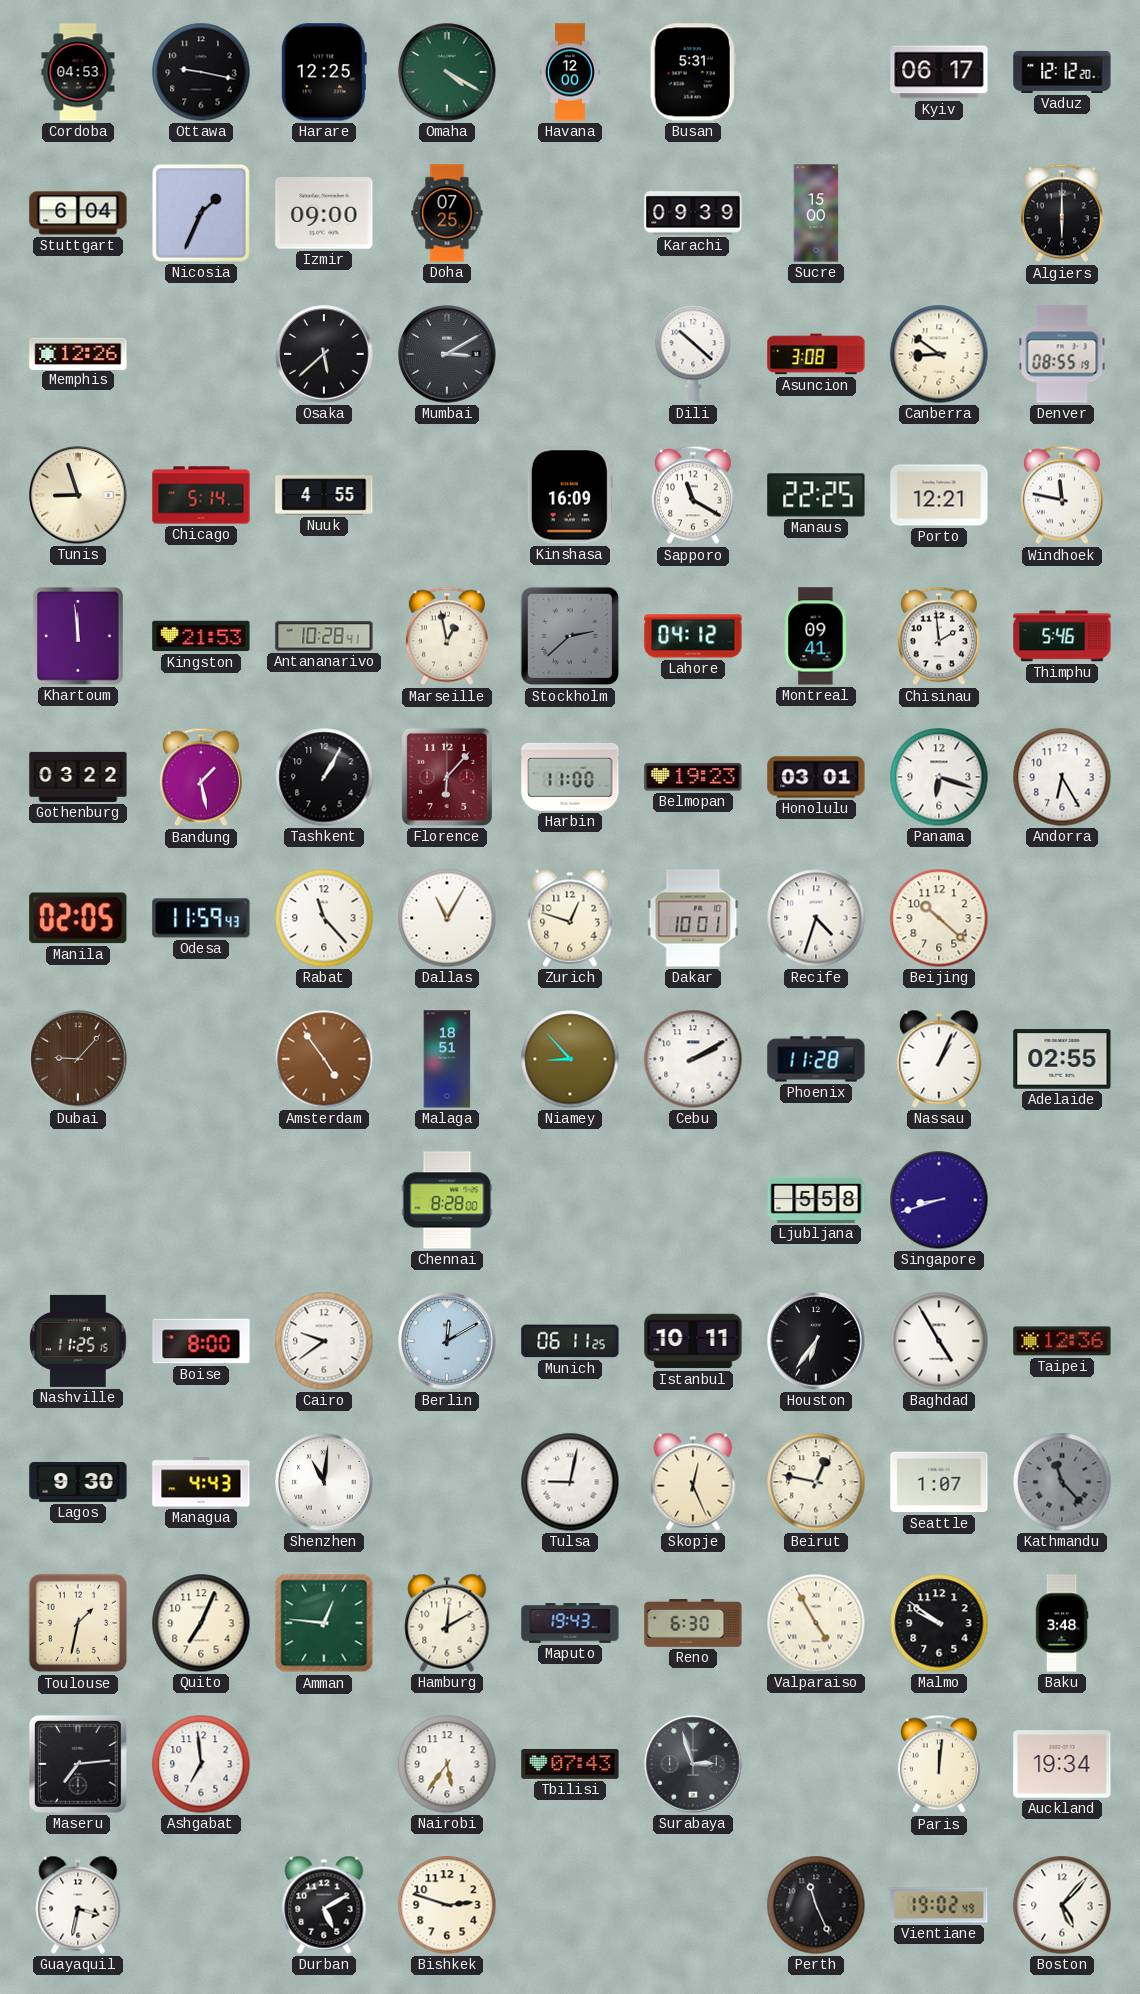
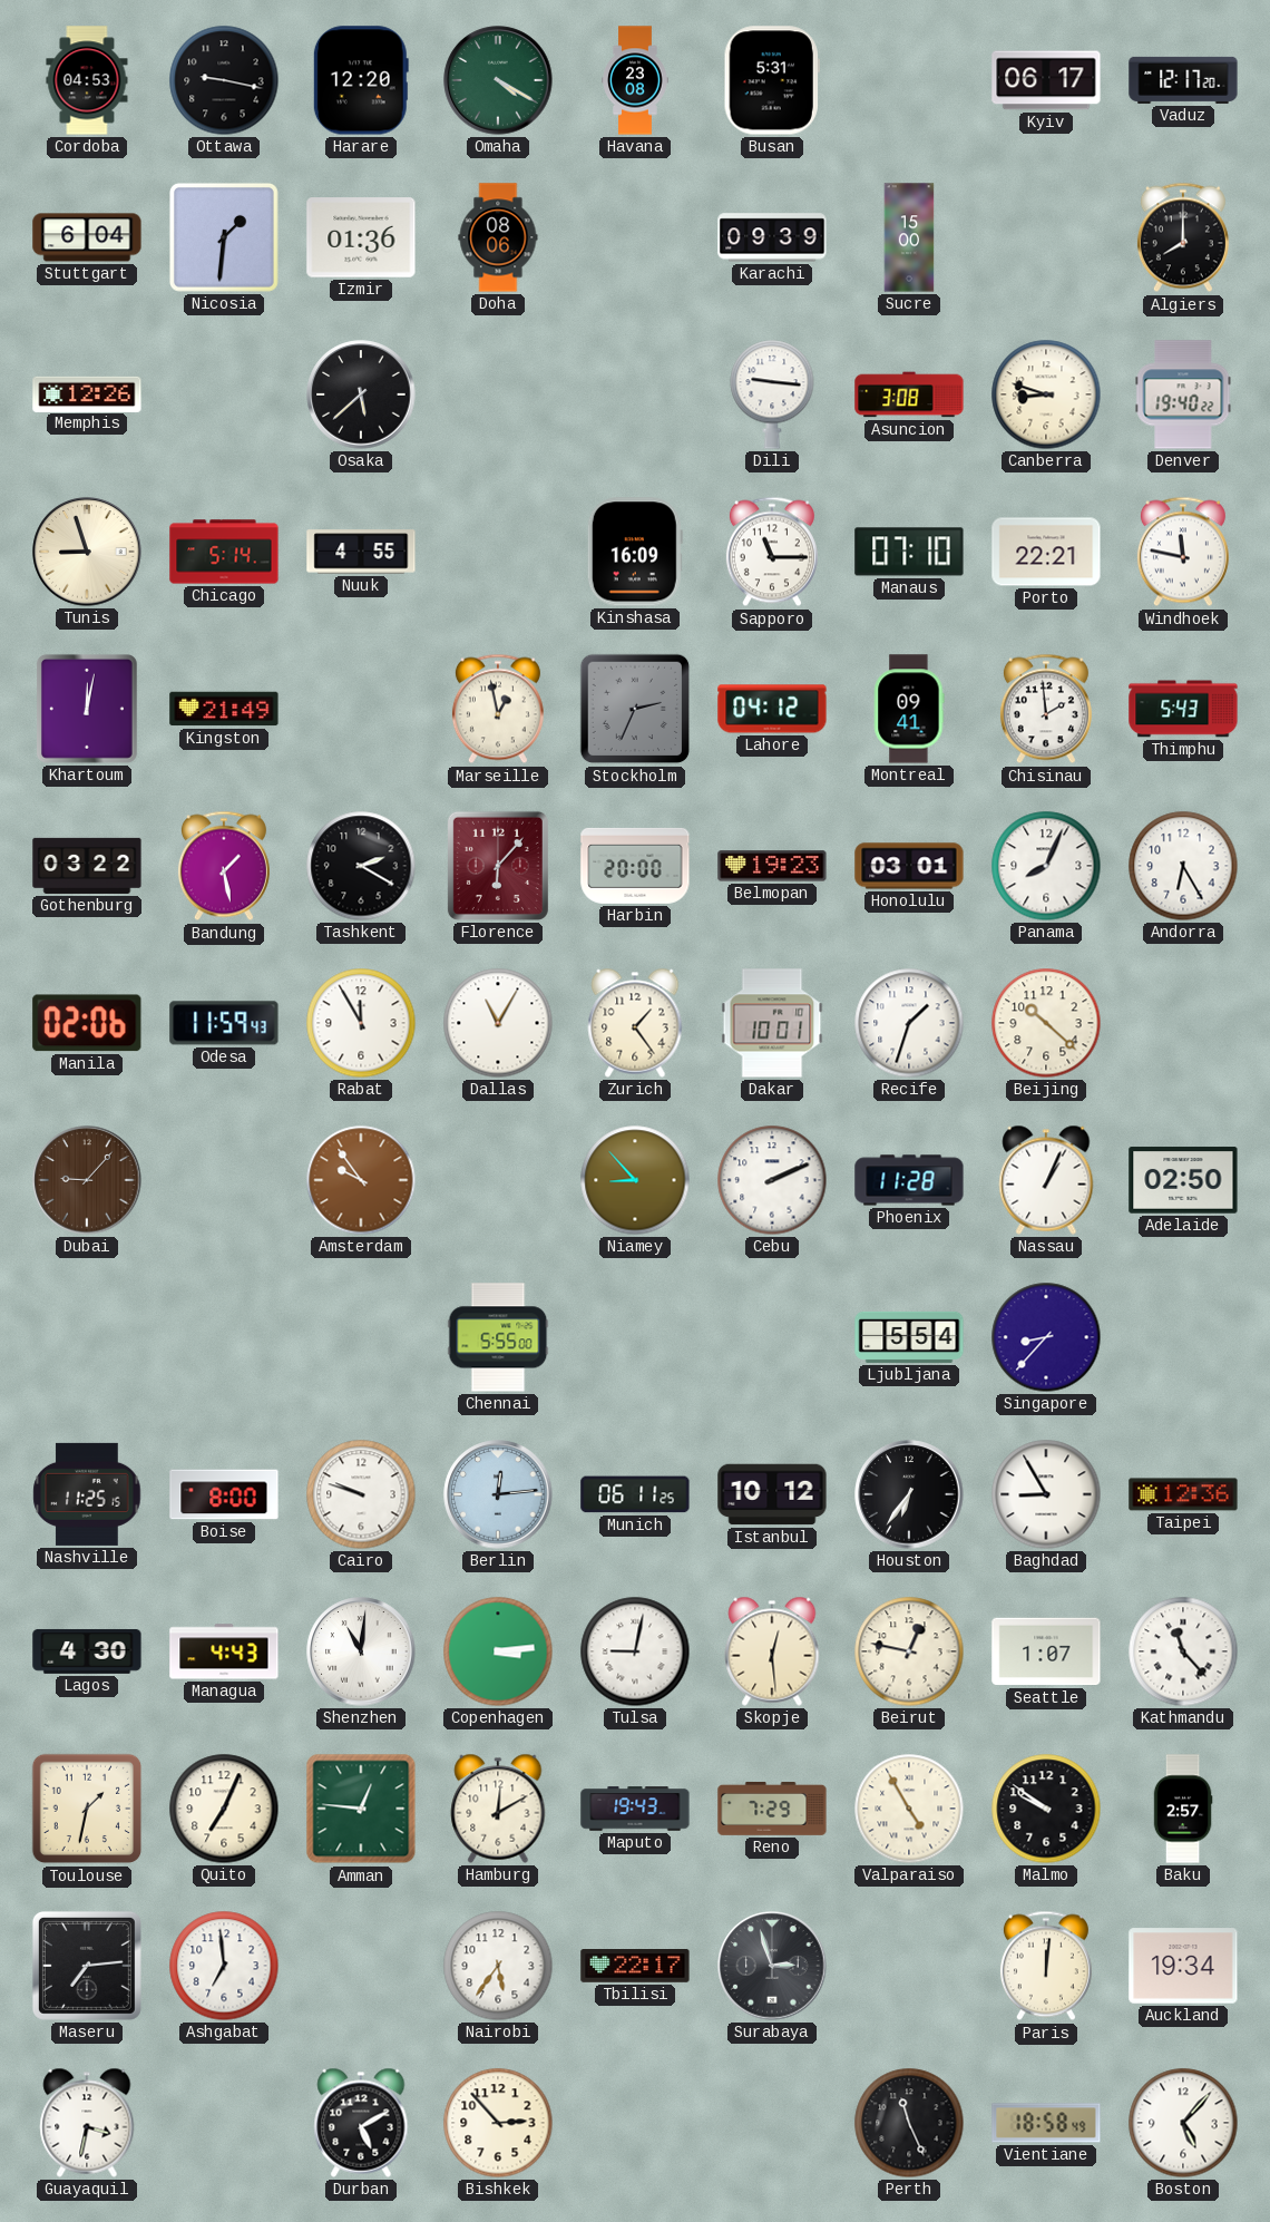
Harare: 12:25 -> 12:20 (361, 80)
Havana: 12:00 -> 23:08 (635, 80)
Vaduz: 12:12 -> 12:17 (1183, 80)
Nicosia: 1:34 -> 1:31 (224, 237)
Izmir: 09:00 -> 01:36 (361, 237)
Doha: 07:25 -> 08:06 (498, 237)
Algiers: 6:00 -> 8:00 (1183, 237)
Mumbai: 3:10 -> none (447, 354)
Dili: 10:22 -> 9:16 (772, 394)
Canberra: 8:51 -> 8:48 (1046, 394)
Denver: 08:55 -> 19:40 (1183, 394)
Sapporo: 11:20 -> 11:15 (772, 552)
Manaus: 22:25 -> 07:10 (909, 552)
Porto: 12:21 -> 22:21 (1046, 552)
Khartoum: 11:59 -> 12:02 (87, 709)
Kingston: 21:53 -> 21:49 (224, 709)
Antananarivo: 10:28 -> none (324, 636)
Stockholm: 2:38 -> 2:34 (635, 709)
Thimphu: 5:46 -> 5:43 (1183, 709)
Tashkent: 1:05 -> 2:20 (361, 866)
Harbin: 11:00 -> 20:00 (635, 866)
Panama: 6:18 -> 8:04 (1046, 866)
Manila: 02:05 -> 02:06 (87, 1023)
Rabat: 11:23 -> 11:55 (361, 1023)
Zurich: 12:48 -> 1:24 (635, 1023)
Recife: 4:33 -> 1:33 (909, 1023)
Amsterdam: 4:54 -> 9:54 (361, 1180)
Malaga: 18:51 -> none (447, 1059)
Cebu: 2:10 -> 2:11 (772, 1180)
Adelaide: 02:55 -> 02:50 (1183, 1180)
Chennai: 8:28 -> 5:55 (498, 1337)
Ljubljana: 5:58 -> 5:54 (909, 1337)
Singapore: 8:42 -> 8:37 (1046, 1337)
Cairo: 9:39 -> 9:48 (361, 1494)
Berlin: 12:10 -> 12:14 (498, 1494)
Istanbul: 10:11 -> 10:12 (772, 1494)
Baghdad: 4:55 -> 8:55 (1046, 1494)
Lagos: 9:30 -> 4:30 (87, 1651)
Copenhagen: none -> 3:14 (498, 1651)
Skopje: 12:26 -> 12:29 (772, 1651)
Kathmandu dial: grey -> white (1183, 1651)
Reno: 6:30 -> 7:29 (772, 1809)
Baku: 3:48 -> 2:57 (1183, 1809)
Tbilisi: 07:43 -> 22:17 (635, 1967)
Bishkek: 2:48 -> 2:53 (498, 2123)
Vientiane: 19:02 -> 18:58 (1046, 2123)
